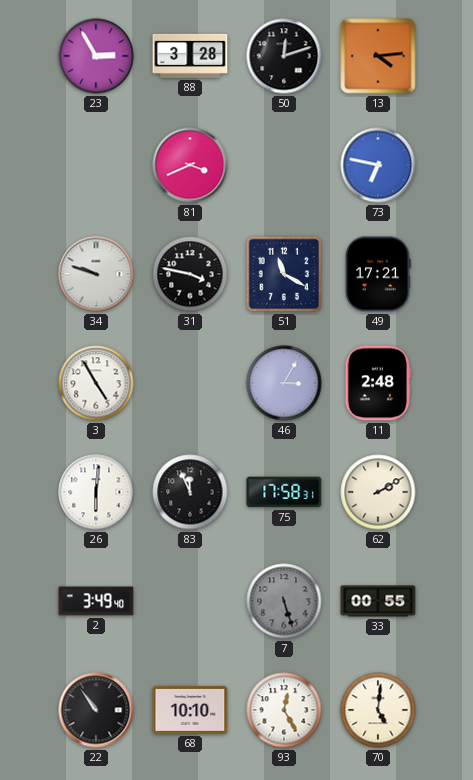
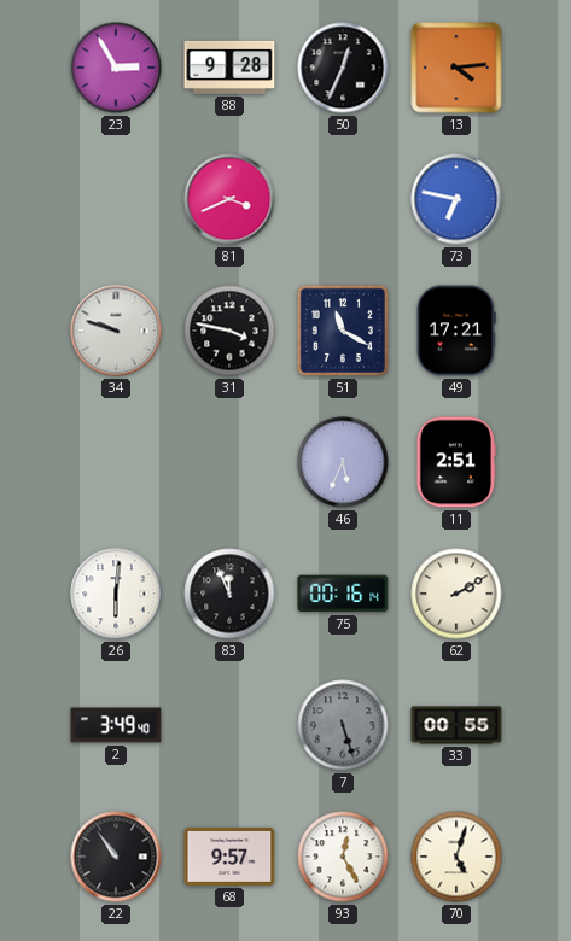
88: 3:28 -> 9:28 (229, 68)
50: 12:12 -> 12:34 (343, 68)
3: 4:55 -> none (96, 383)
46: 3:05 -> 5:34 (343, 462)
11: 2:48 -> 2:51 (456, 462)
75: 17:58 -> 00:16 (343, 594)
68: 10:10 -> 9:57 (229, 857)
70: 5:01 -> 5:03 (456, 857)
